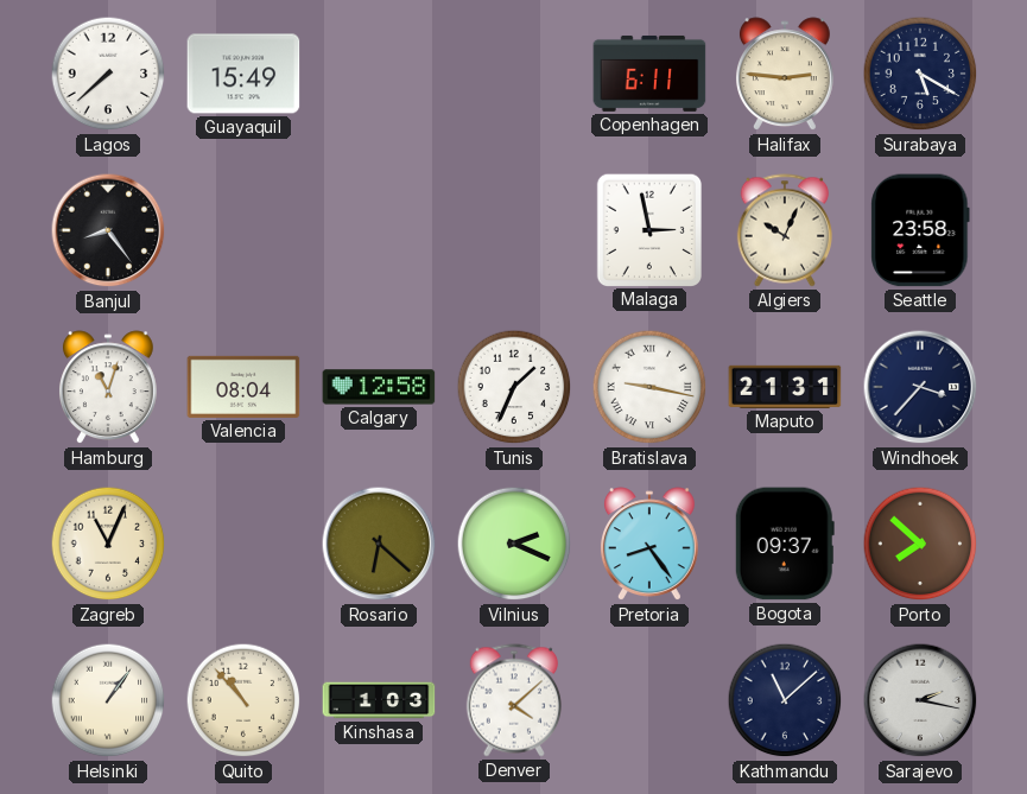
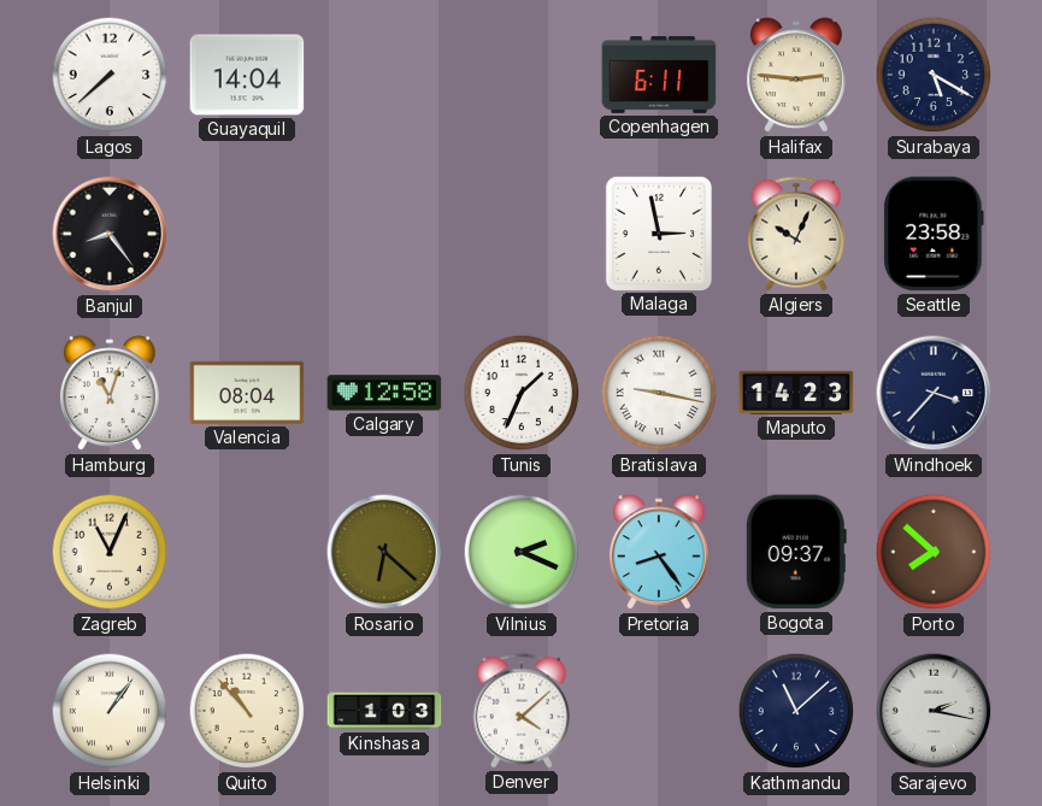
Guayaquil: 15:49 -> 14:04 (247, 75)
Maputo: 21:31 -> 14:23 (796, 393)
